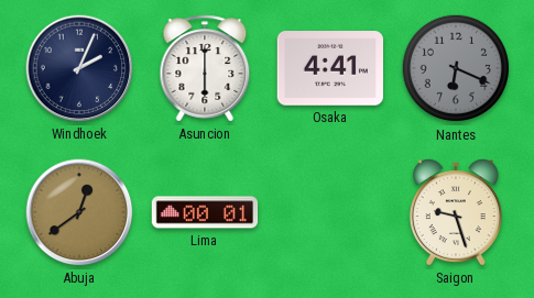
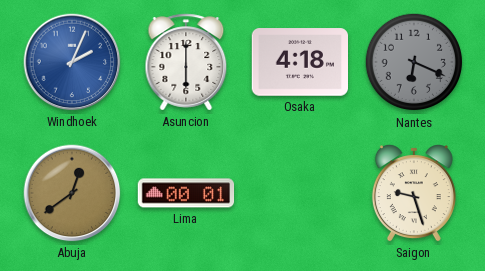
Windhoek dial: navy -> blue (72, 62)
Osaka: 4:41 -> 4:18 (299, 62)
